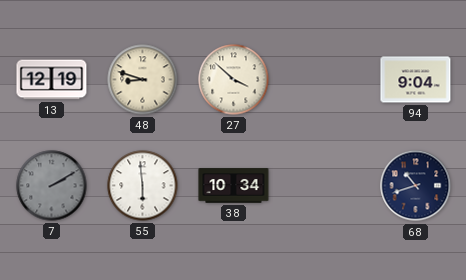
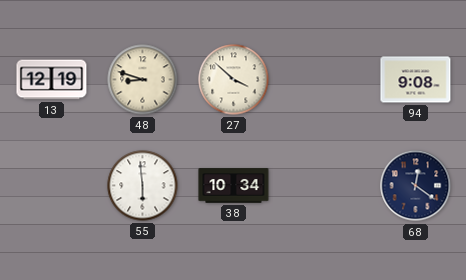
94: 9:04 -> 9:08 (416, 80)
7: 2:10 -> none (52, 186)
68: 10:42 -> 12:21 (416, 186)
